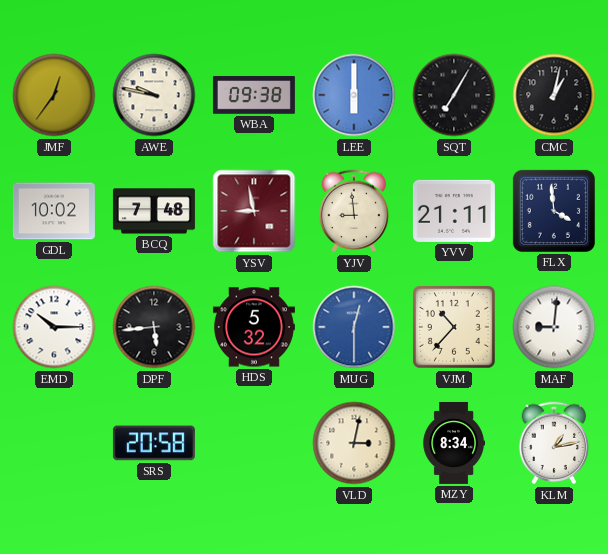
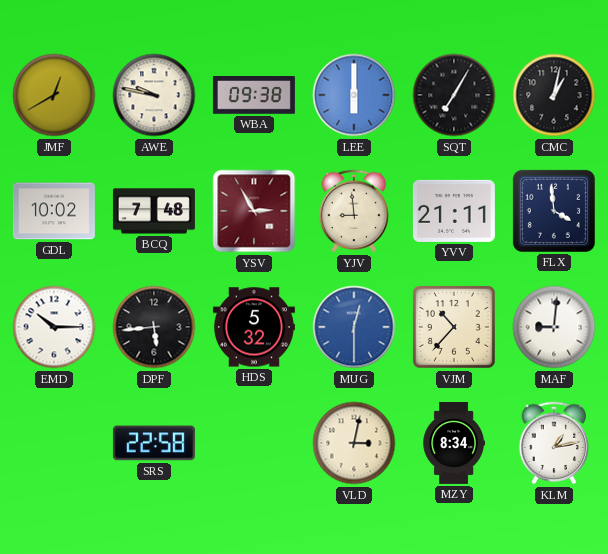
JMF: 12:36 -> 12:40 (54, 95)
YSV: 8:58 -> 2:55 (254, 211)
SRS: 20:58 -> 22:58 (154, 443)
